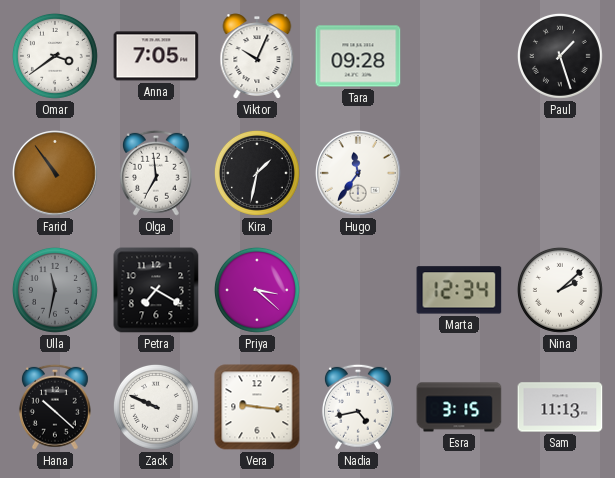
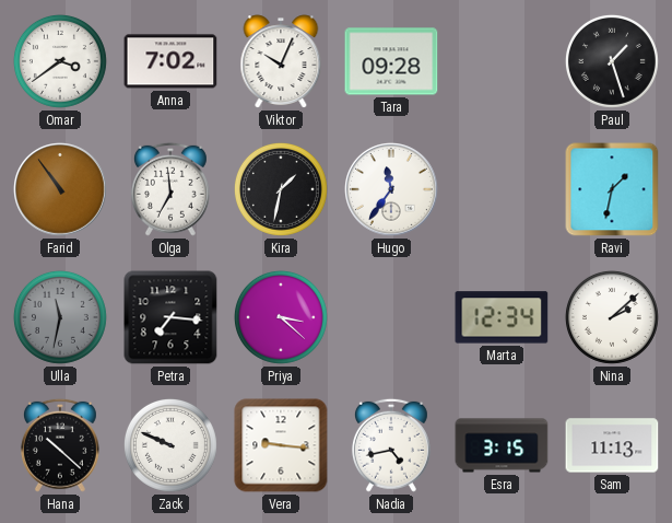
Anna: 7:05 -> 7:02 (170, 61)
Ravi: none -> 1:32 (612, 189)
Petra: 7:20 -> 7:16 (170, 317)
